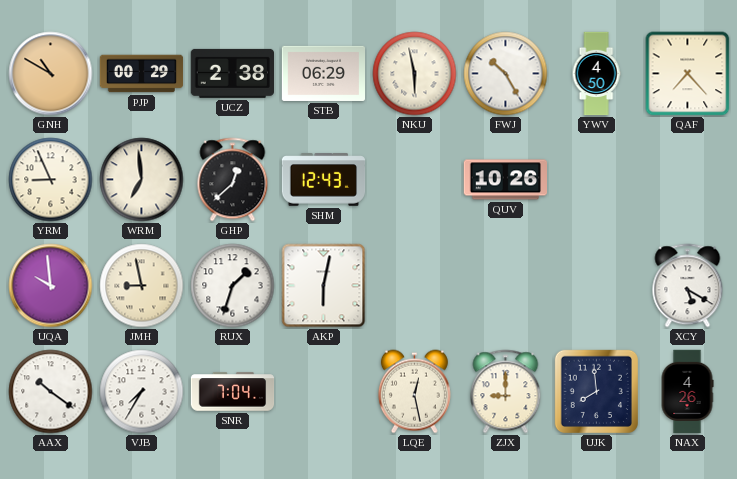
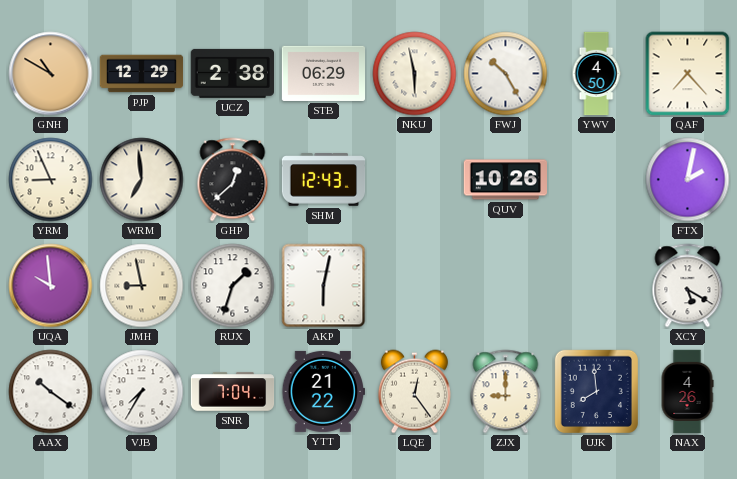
PJP: 00:29 -> 12:29 (142, 74)
FTX: none -> 2:02 (688, 180)
YTT: none -> 21:22 (323, 391)
LQE: 12:28 -> 12:24 (414, 392)
